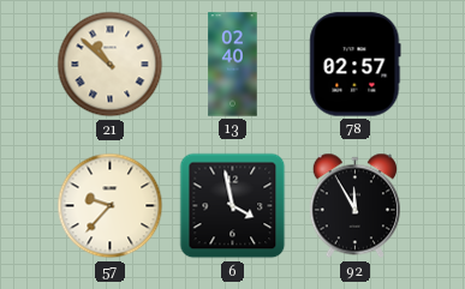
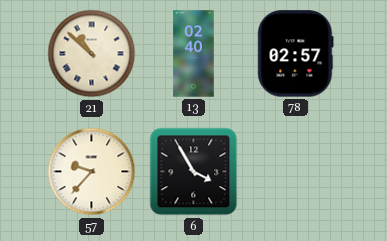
6: 3:58 -> 3:55 (194, 172)
92: 11:55 -> none (354, 206)
